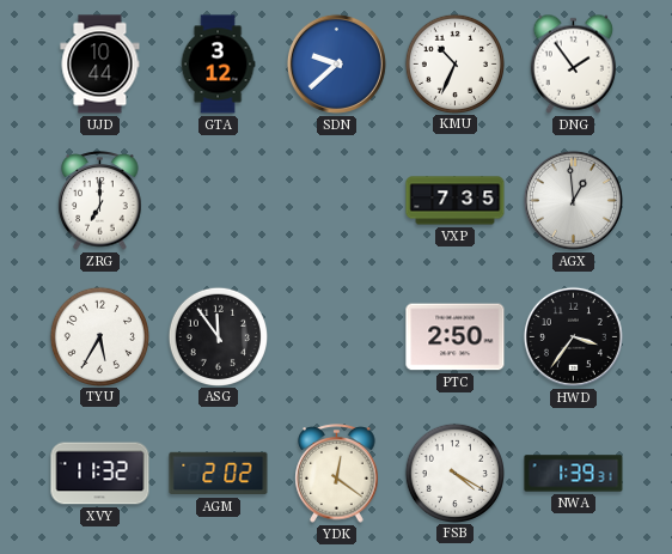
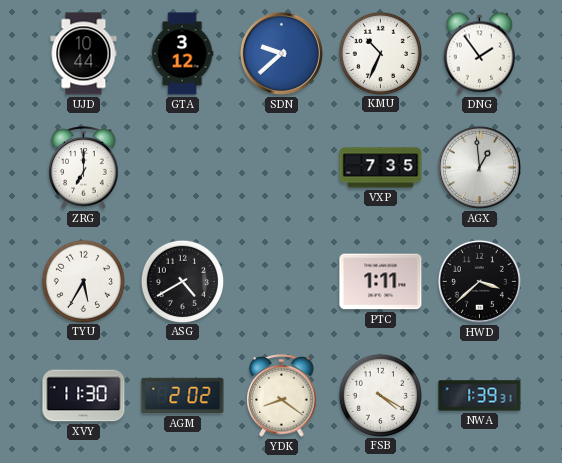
ASG: 11:54 -> 4:40 (182, 281)
PTC: 2:50 -> 1:11 (381, 282)
HWD: 3:36 -> 3:38 (479, 281)
XVY: 11:32 -> 11:30 (84, 396)
YDK: 12:21 -> 8:21 (282, 396)
